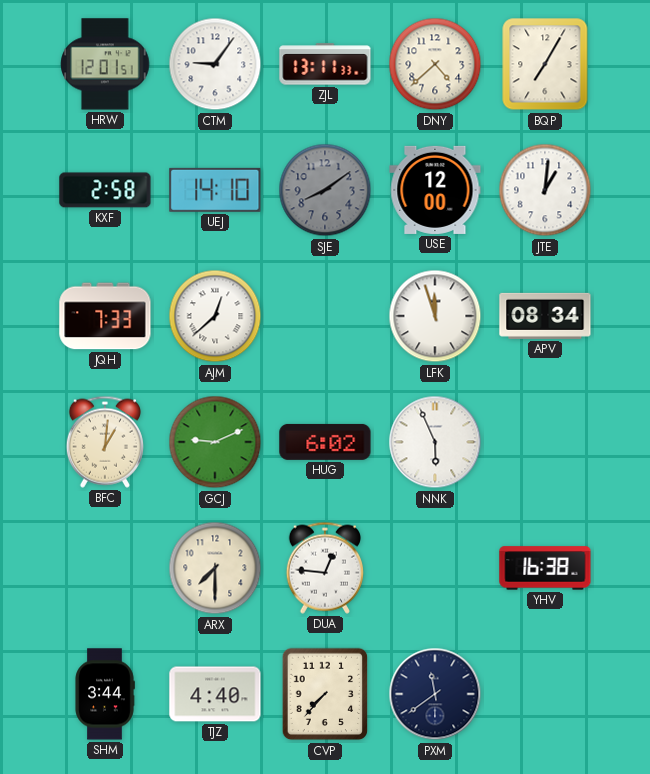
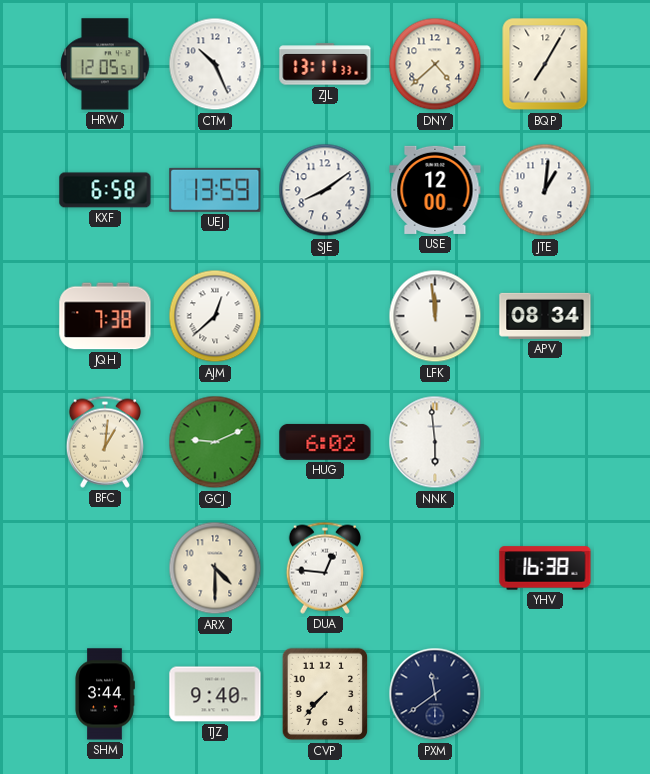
HRW: 12:01 -> 12:05 (105, 64)
CTM: 9:06 -> 10:26 (215, 64)
KXF: 2:58 -> 6:58 (105, 190)
UEJ: 14:10 -> 13:59 (215, 190)
SJE dial: grey -> white (325, 190)
JQH: 7:33 -> 7:38 (105, 316)
LFK: 11:57 -> 11:59 (435, 316)
NNK: 5:56 -> 5:59 (435, 442)
ARX: 7:30 -> 4:30 (215, 568)
TJZ: 4:40 -> 9:40 (215, 694)
